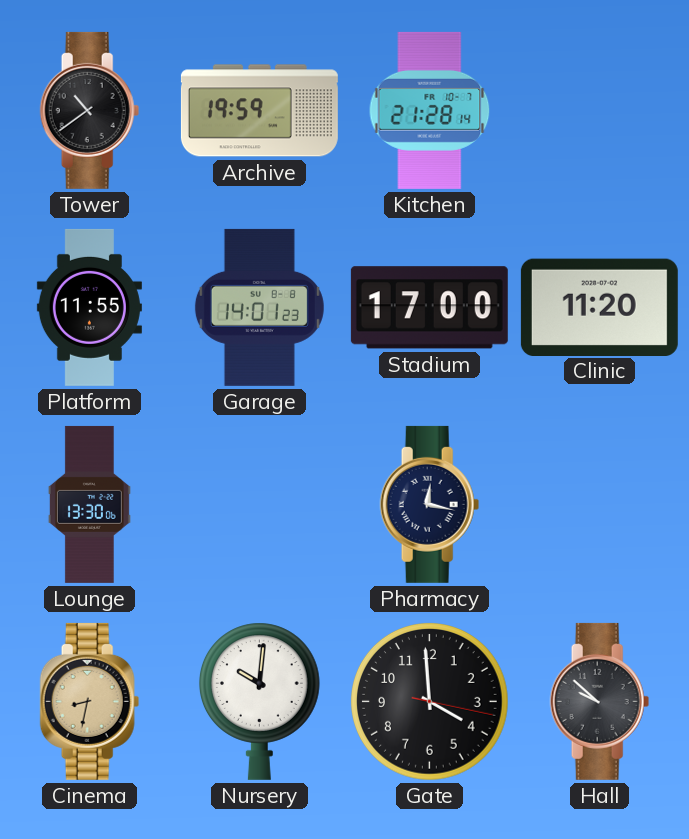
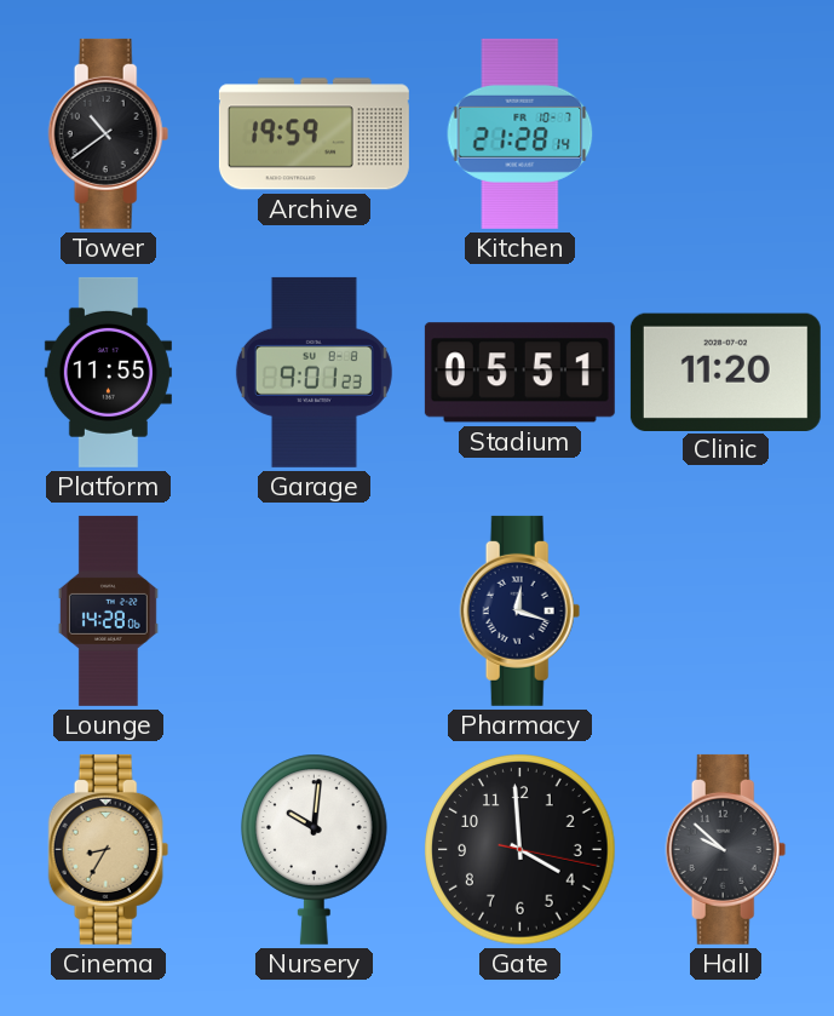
Garage: 14:01 -> 9:01 (314, 372)
Stadium: 17:00 -> 05:51 (519, 373)
Lounge: 13:30 -> 14:28 (108, 610)
Pharmacy: 12:17 -> 12:18 (520, 610)
Cinema: 8:32 -> 8:35 (109, 849)
